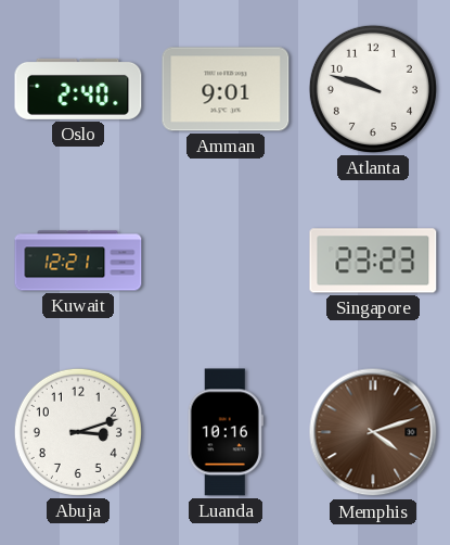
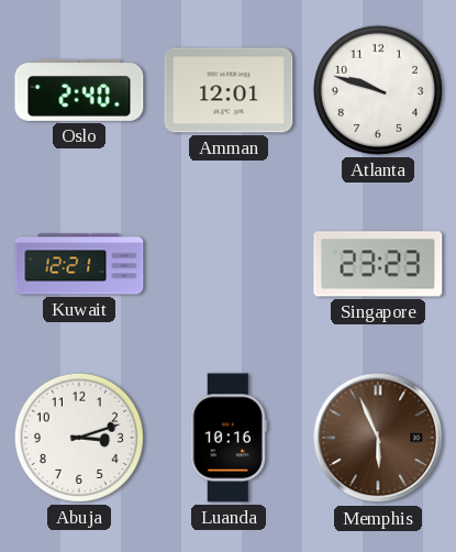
Amman: 9:01 -> 12:01 (229, 90)
Memphis: 4:12 -> 5:56 (378, 438)
